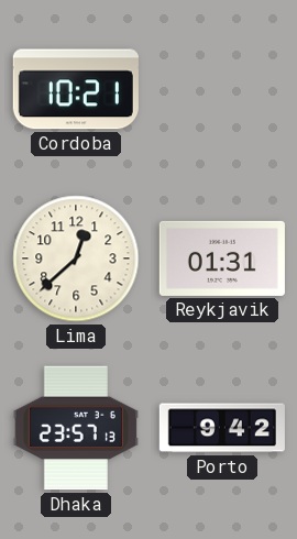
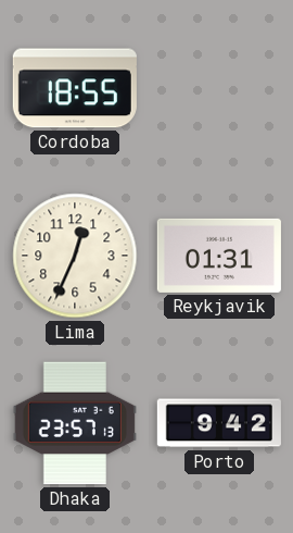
Cordoba: 10:21 -> 18:55 (75, 88)
Lima: 12:38 -> 12:34 (75, 256)
